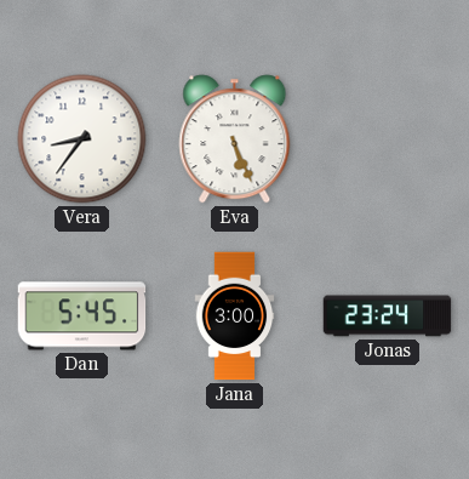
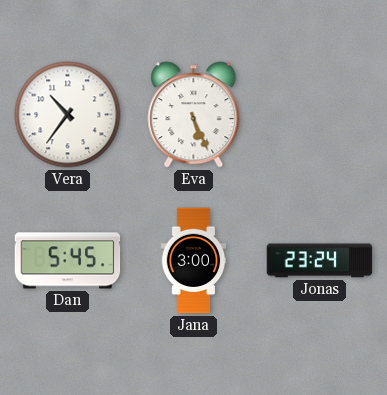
Vera: 8:36 -> 10:36 (68, 115)
